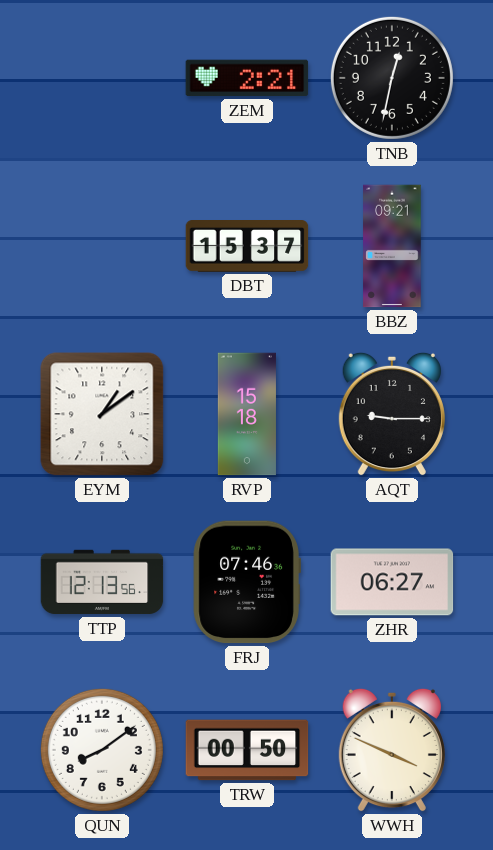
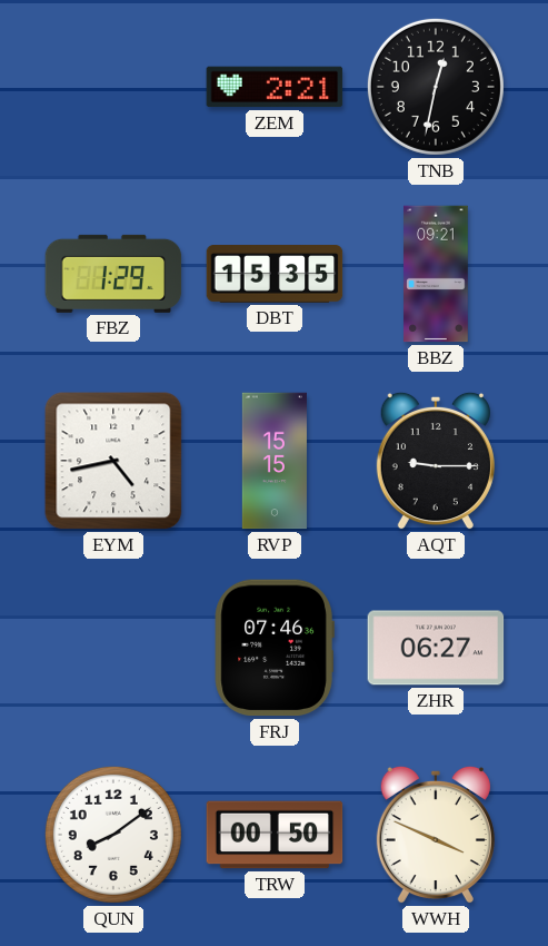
FBZ: none -> 1:29 (113, 274)
DBT: 15:37 -> 15:35 (275, 275)
EYM: 1:09 -> 4:43 (113, 461)
RVP: 15:18 -> 15:15 (275, 461)
TTP: 12:13 -> none (102, 582)
